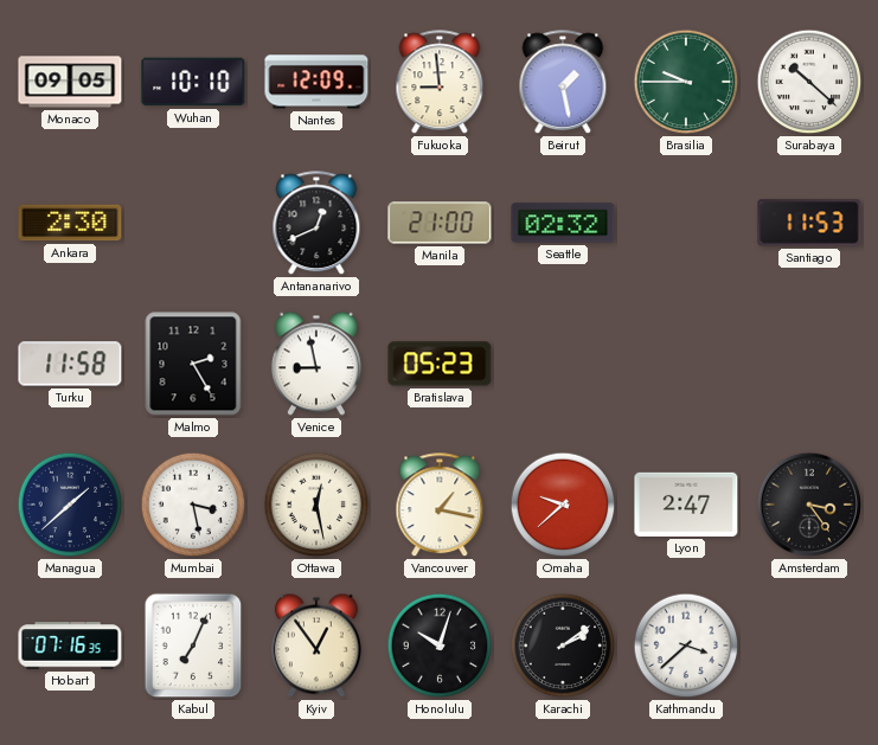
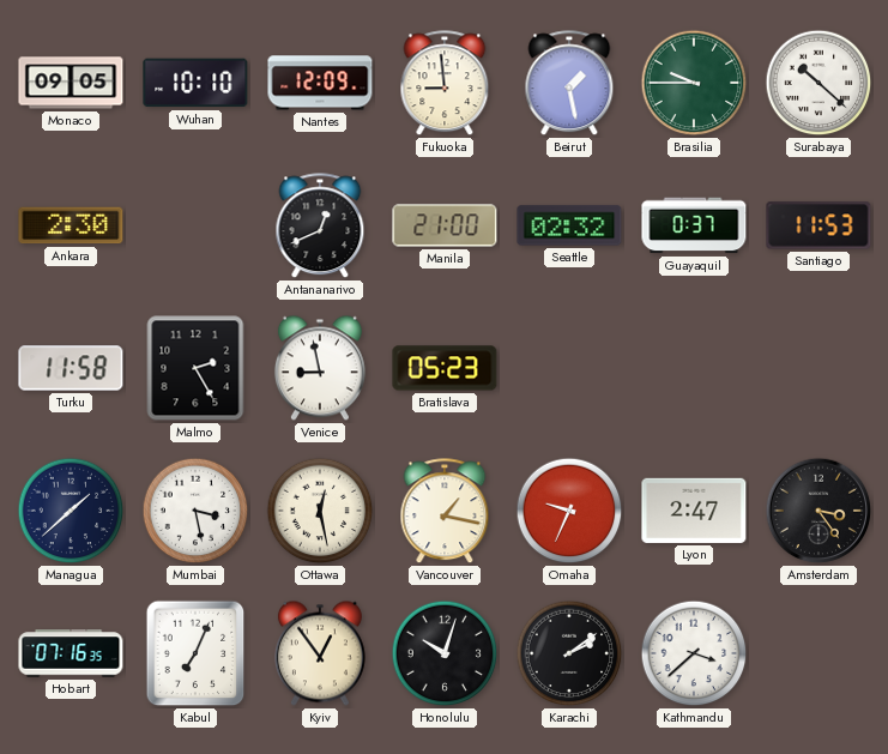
Guayaquil: none -> 0:37 (694, 225)
Omaha: 9:38 -> 9:34 (569, 511)
